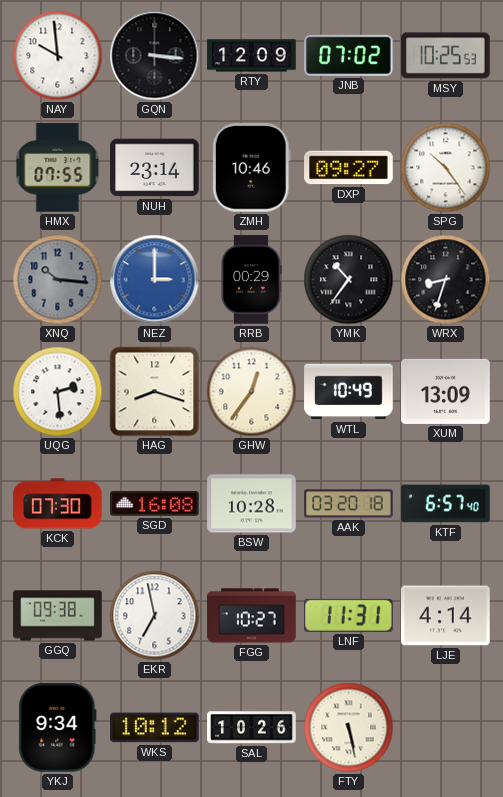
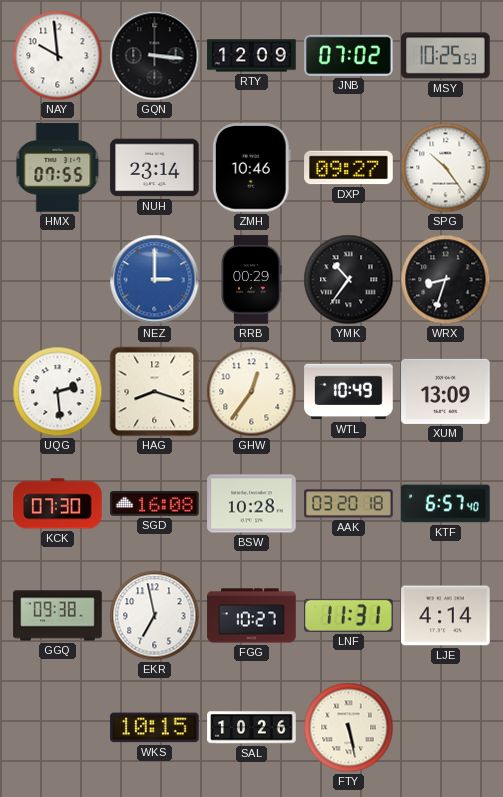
XNQ: 10:16 -> none (58, 280)
YKJ: 9:34 -> none (58, 728)
WKS: 10:12 -> 10:15 (155, 728)
